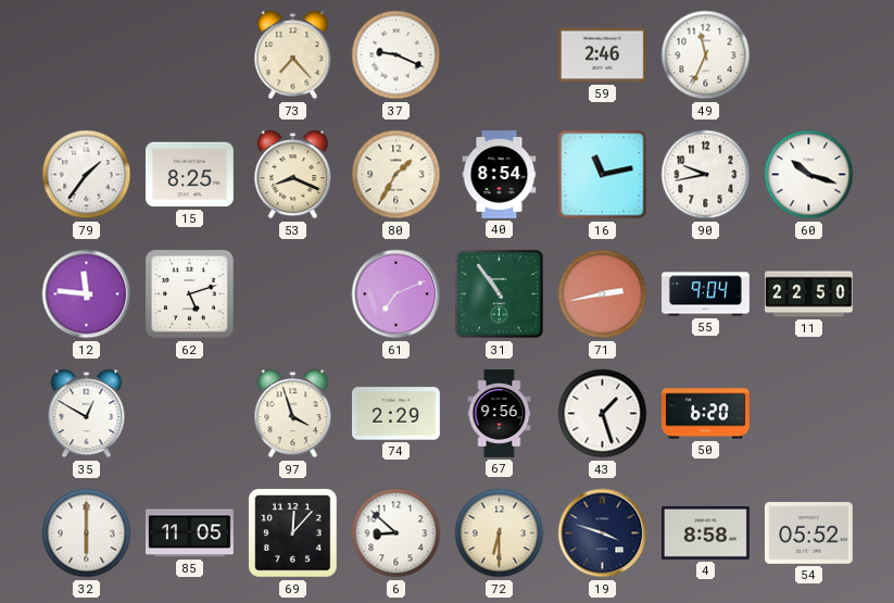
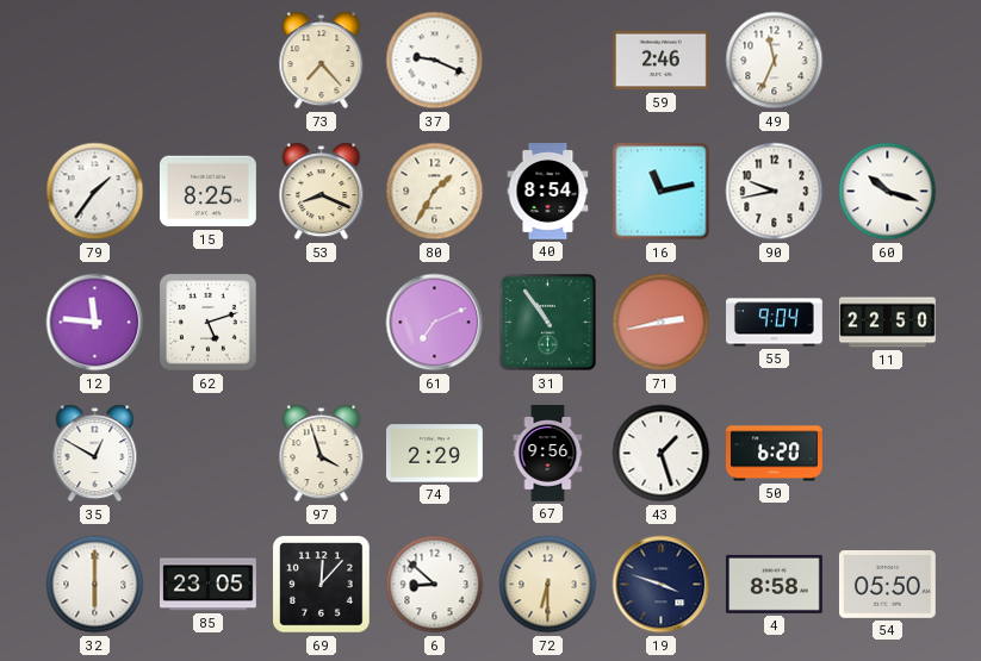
85: 11:05 -> 23:05 (209, 585)
54: 05:52 -> 05:50 (887, 585)
